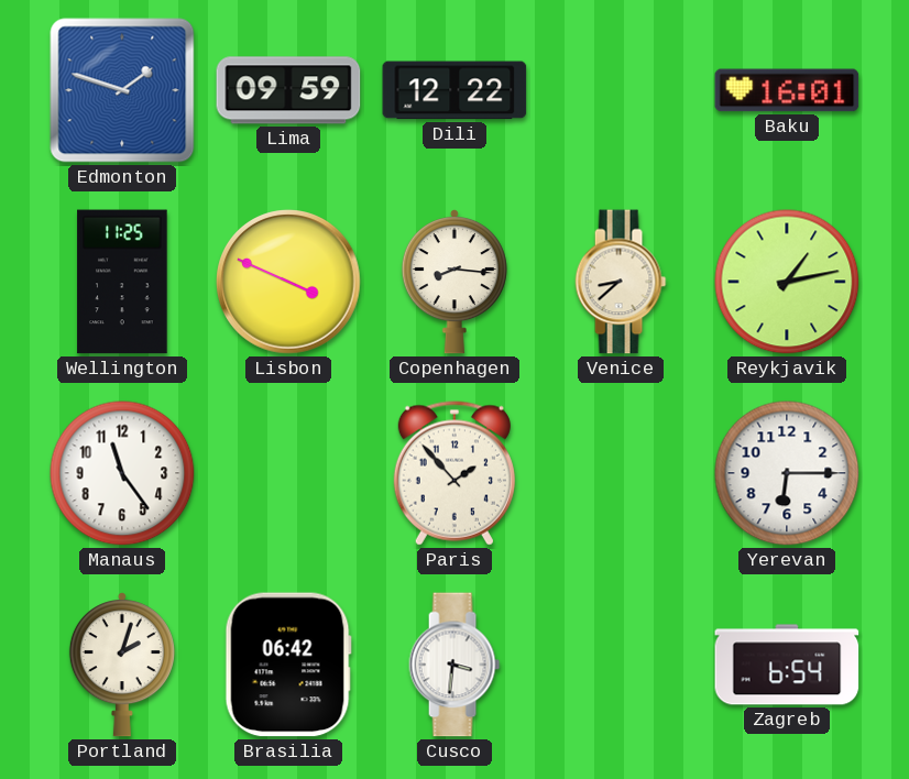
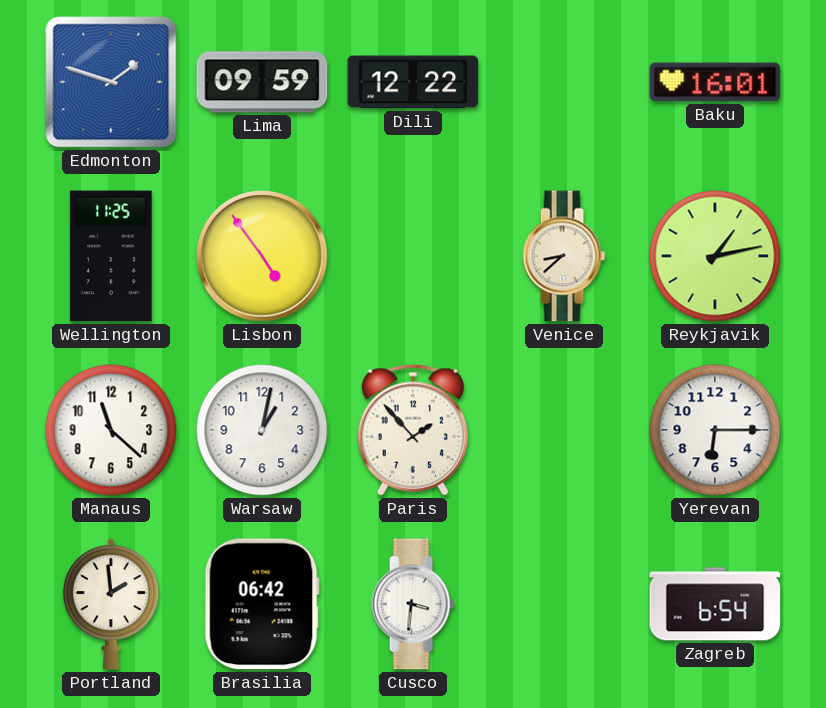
Lisbon: 3:49 -> 4:54 (262, 256)
Copenhagen: 8:16 -> none (454, 282)
Manaus: 11:24 -> 11:22 (111, 430)
Warsaw: none -> 1:02 (262, 430)
Portland: 2:03 -> 1:59 (111, 604)
